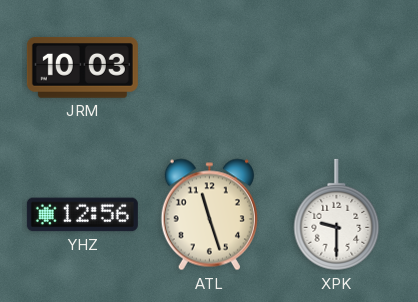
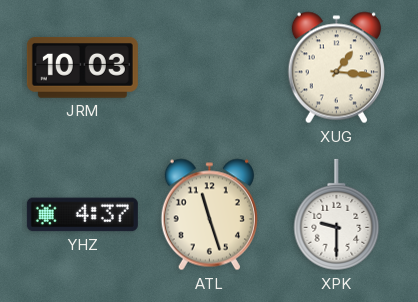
XUG: none -> 1:16 (336, 68)
YHZ: 12:56 -> 4:37 (82, 215)
